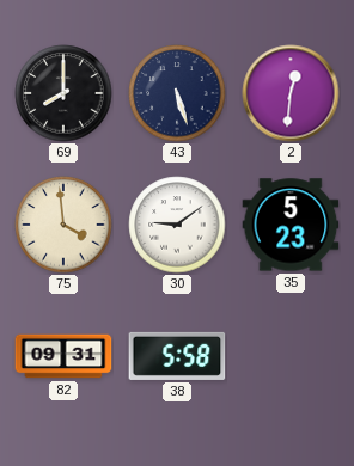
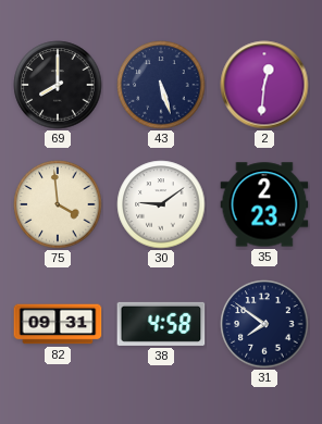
35: 5:23 -> 2:23 (264, 204)
38: 5:58 -> 4:58 (161, 324)
31: none -> 7:51 (264, 324)
